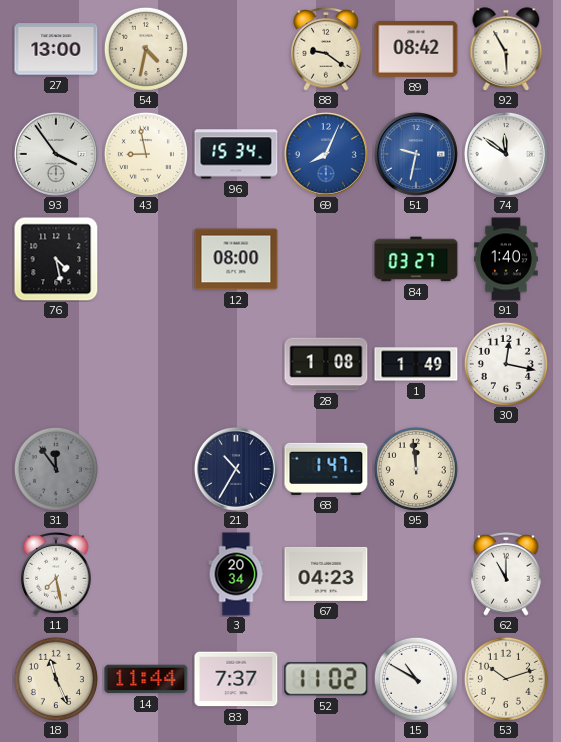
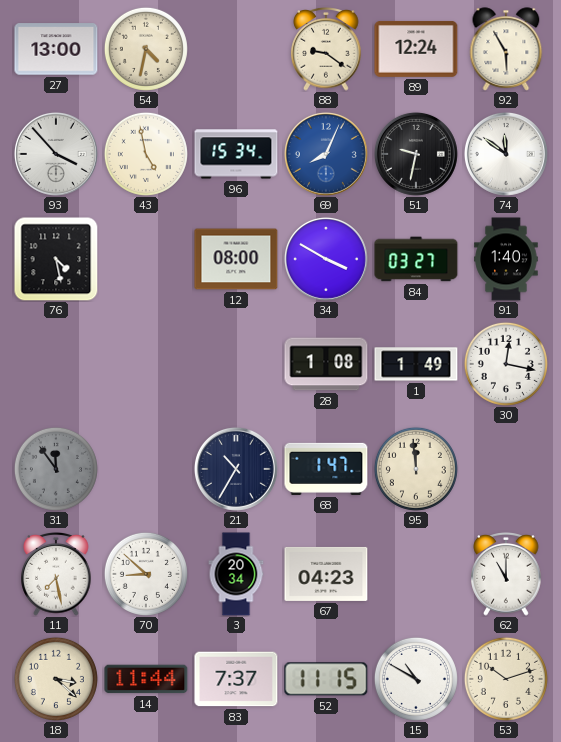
89: 08:42 -> 12:24 (416, 49)
93: 3:54 -> 3:53 (56, 154)
43: 8:58 -> 4:58 (146, 154)
51 dial: blue -> black (416, 154)
34: none -> 3:50 (326, 259)
70: none -> 8:52 (146, 574)
18: 11:26 -> 3:22 (56, 679)
52: 11:02 -> 11:15 (326, 679)
